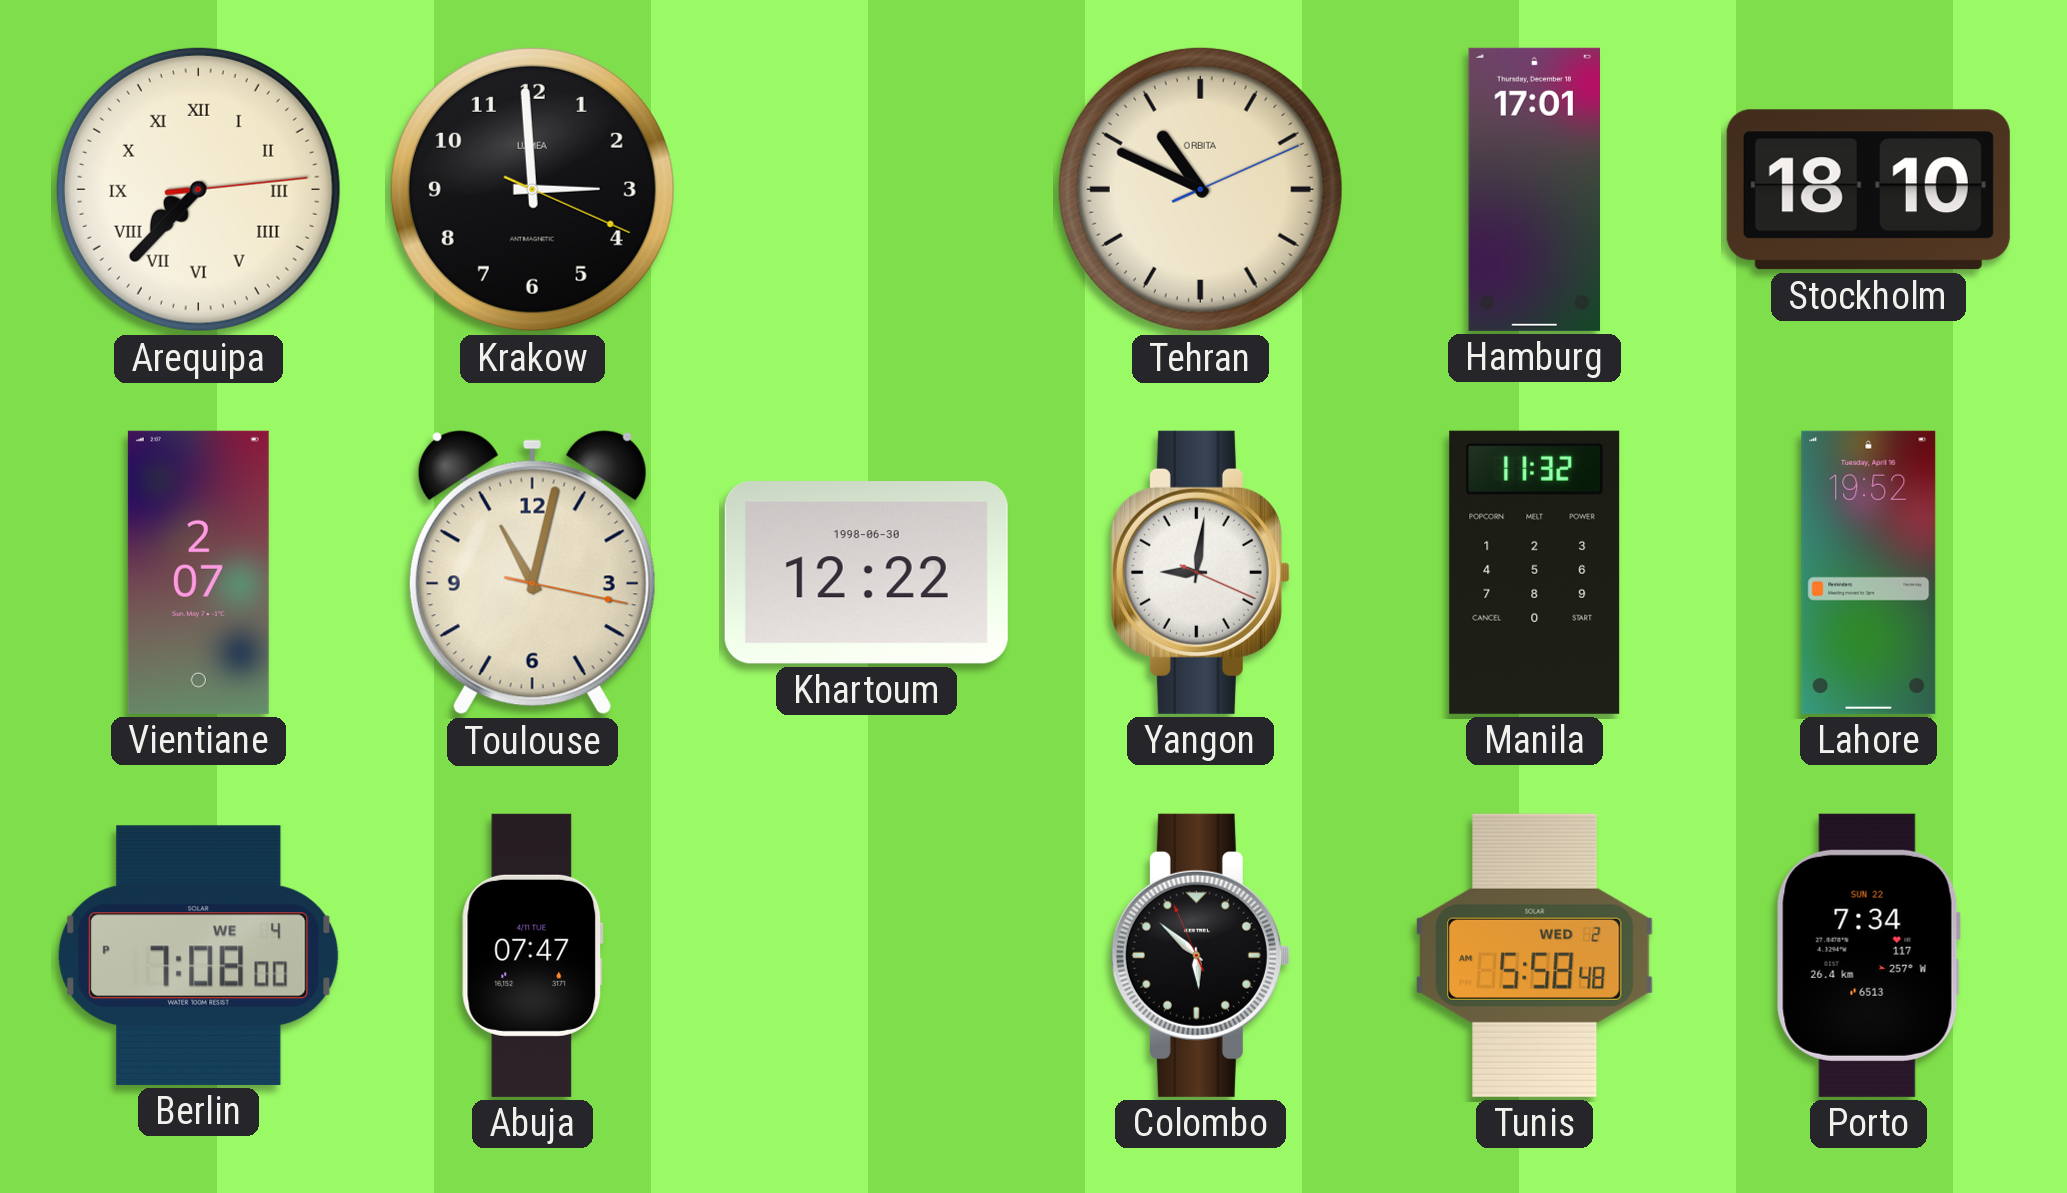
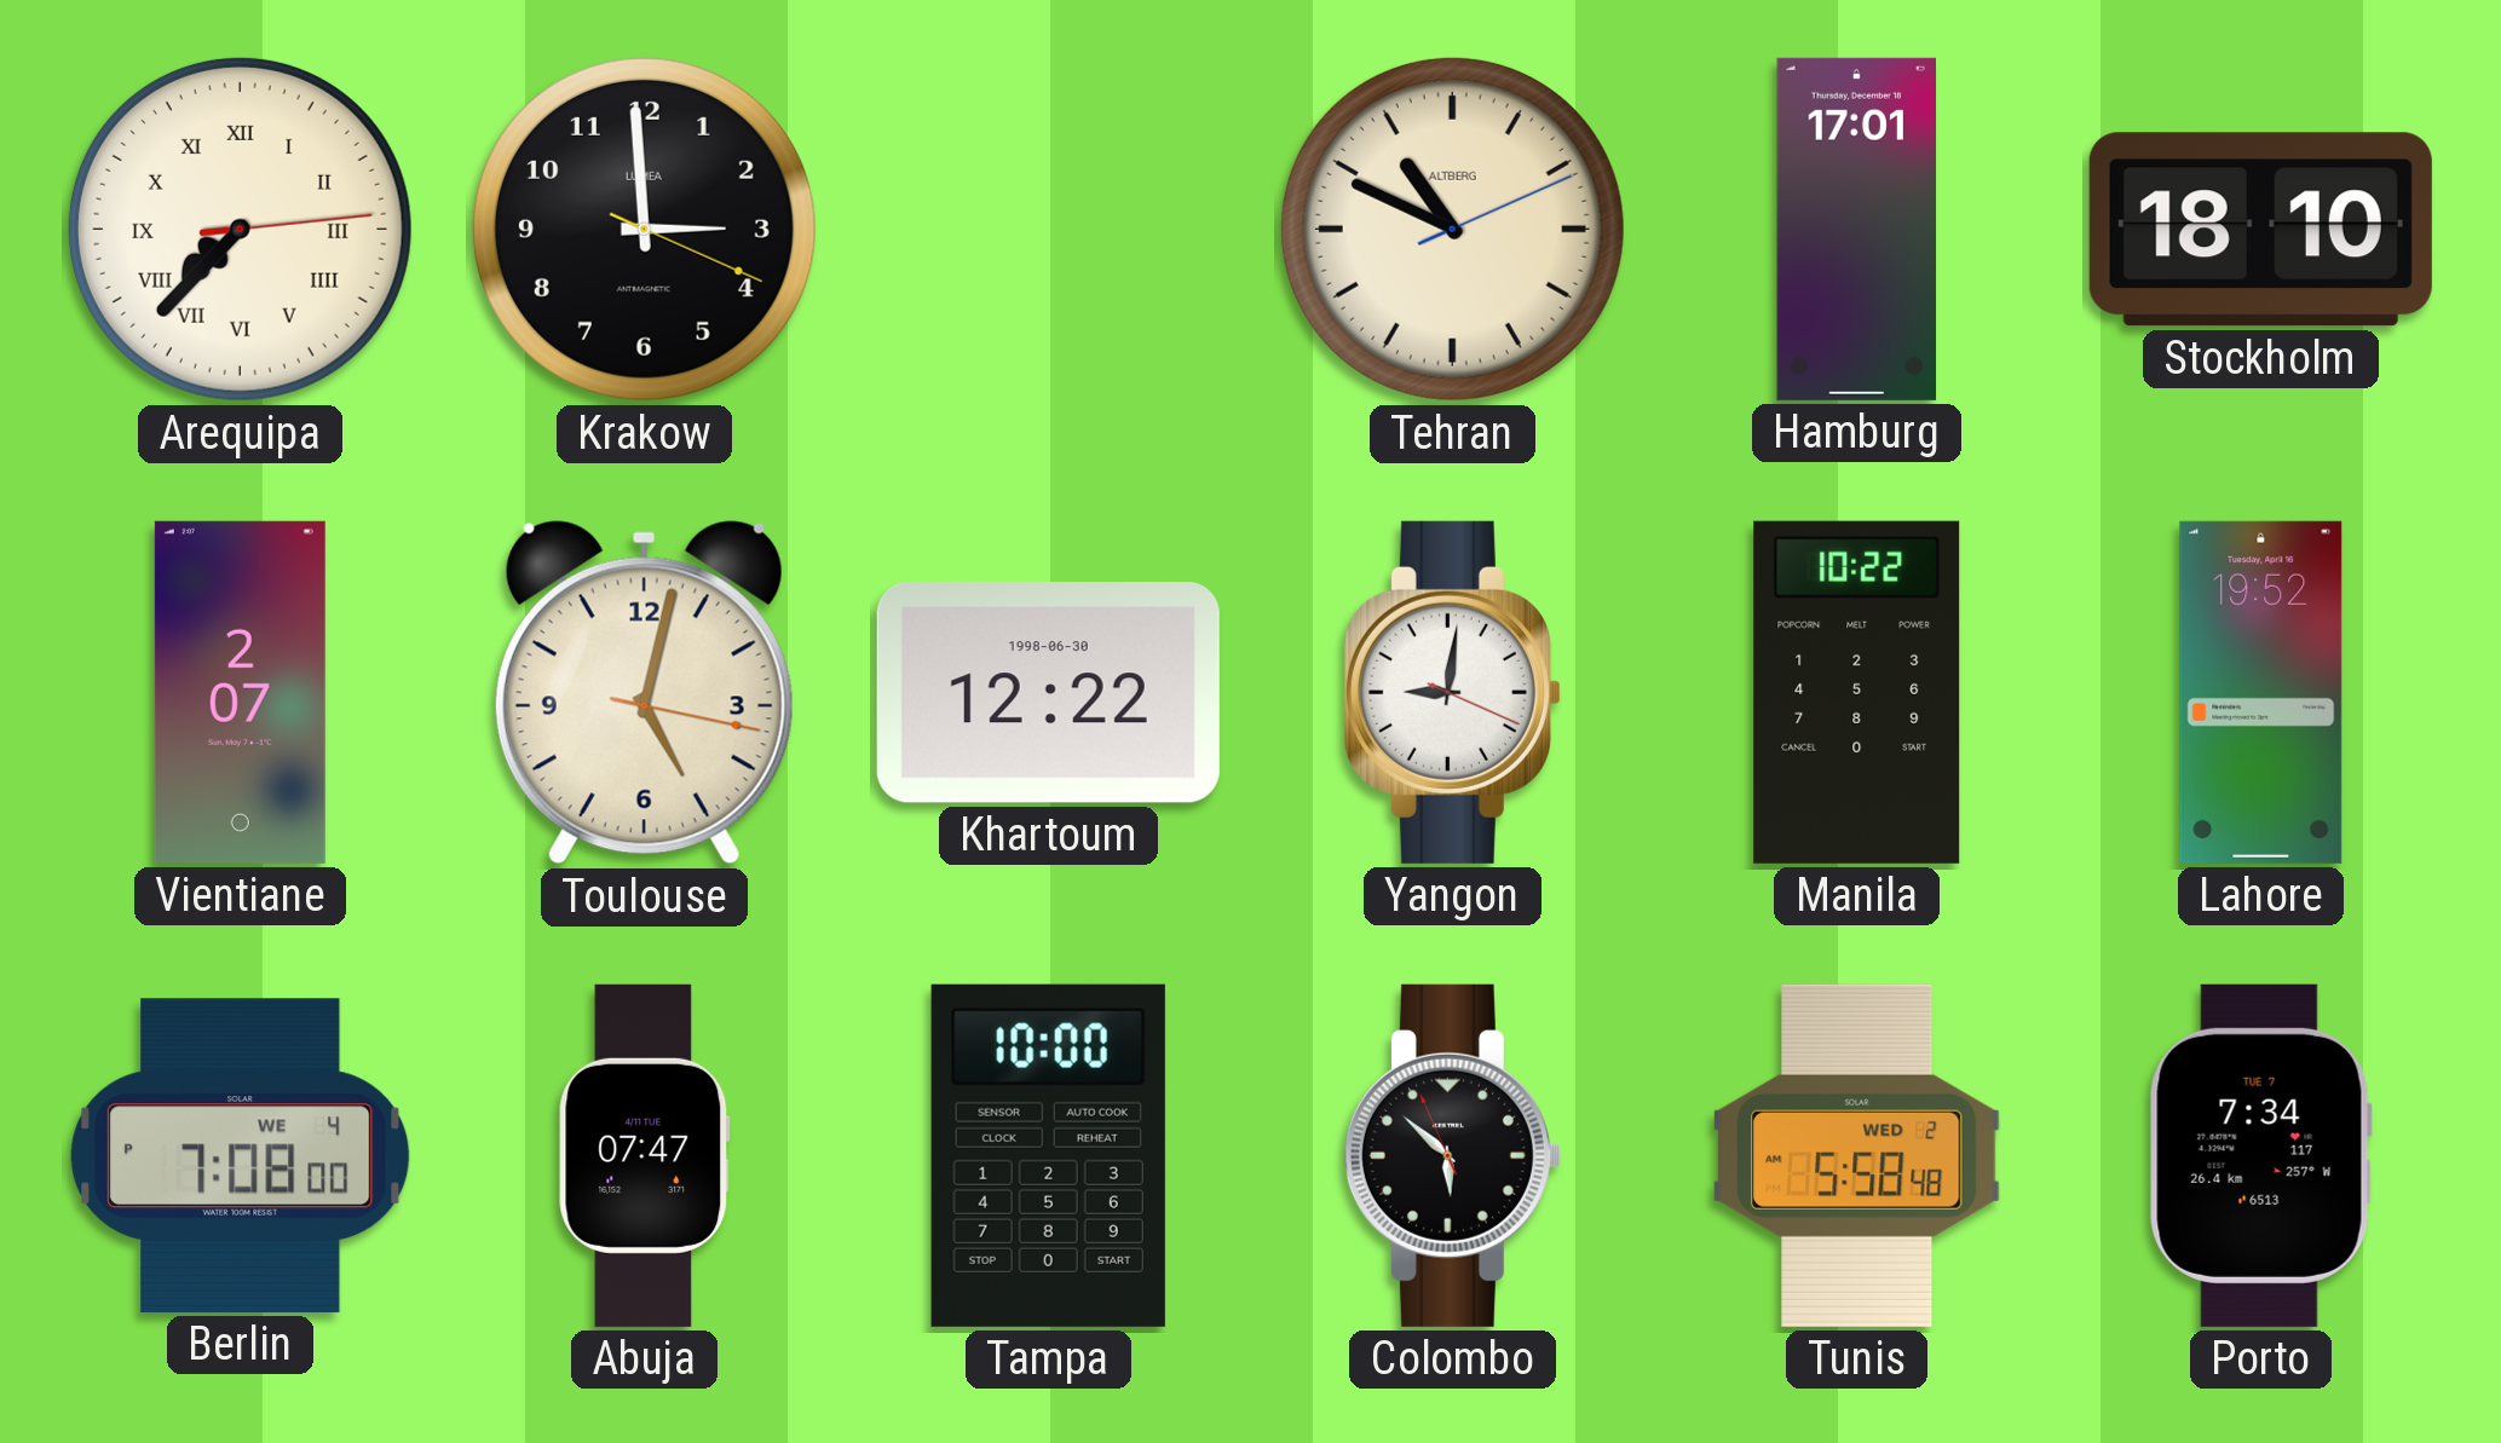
Tehran brand: ORBITA -> ALTBERG (1452, 229)
Toulouse: 11:02 -> 5:02 (644, 693)
Manila: 11:32 -> 10:22 (1857, 692)
Tampa: none -> 10:00 (1048, 1155)
Porto date: SUN 22 -> TUE 7 (2260, 1155)
